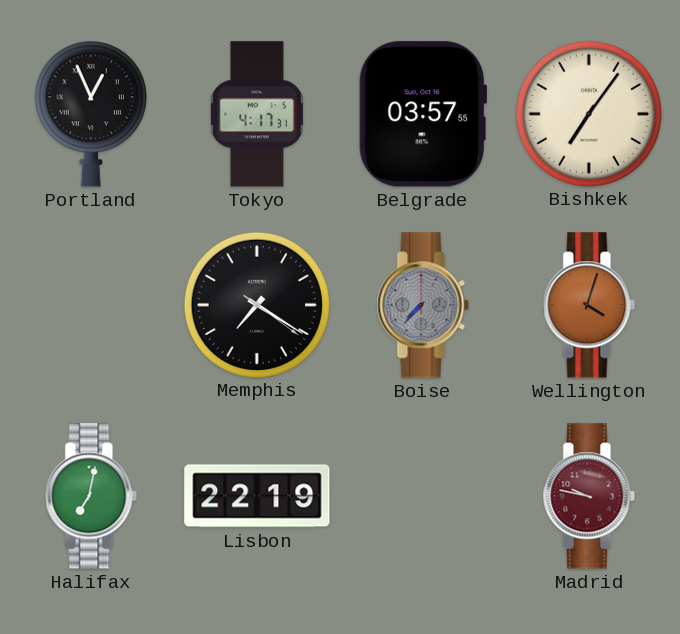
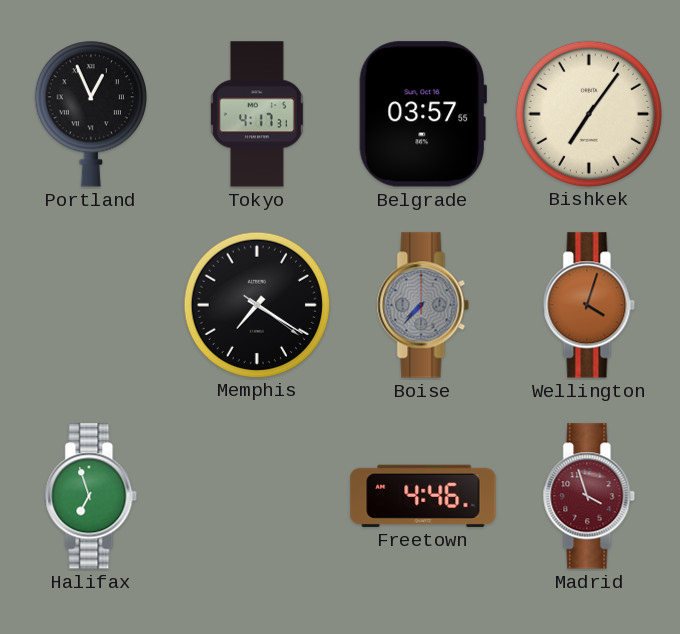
Halifax: 7:02 -> 6:57 (91, 496)
Lisbon: 22:19 -> none (257, 496)
Freetown: none -> 4:46 (423, 496)
Madrid: 9:47 -> 3:57 (589, 496)
